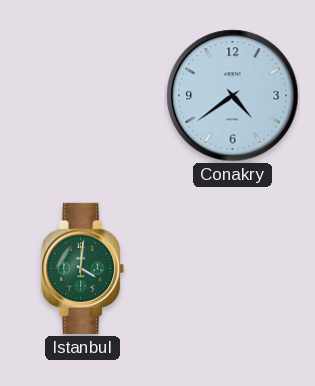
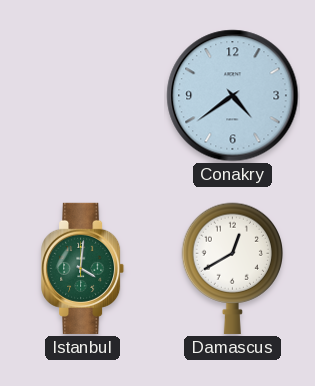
Damascus: none -> 12:40 (232, 268)
